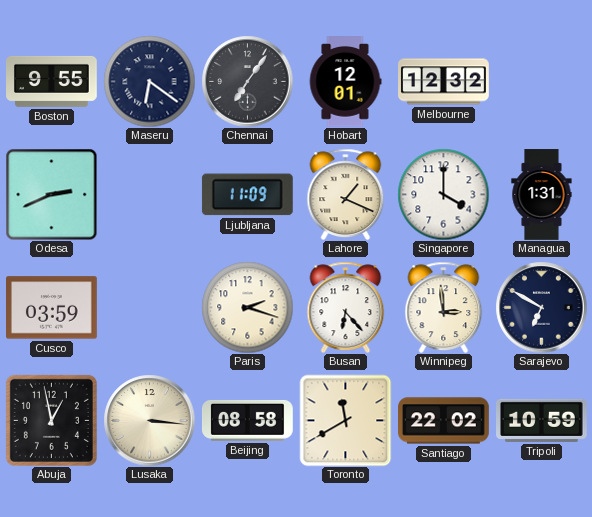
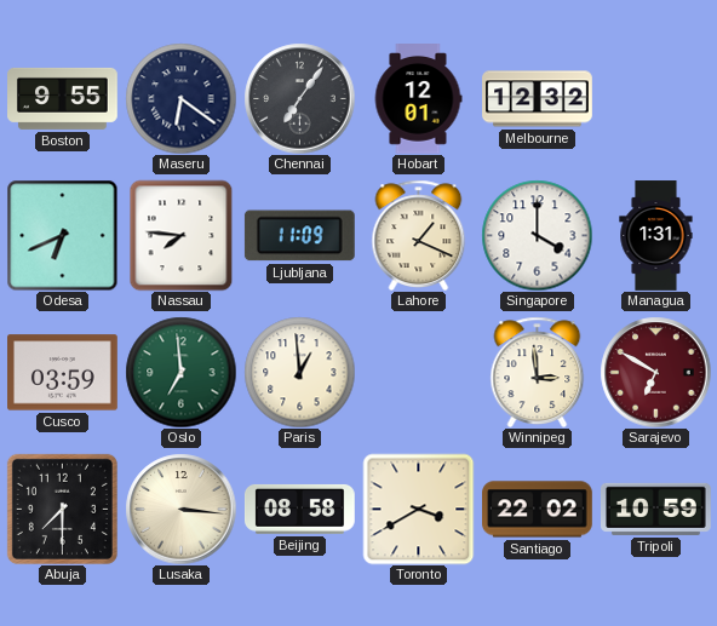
Odesa: 2:41 -> 6:41 (62, 235)
Nassau: none -> 7:46 (182, 235)
Oslo: none -> 6:59 (180, 372)
Paris: 2:18 -> 12:59 (299, 372)
Busan: 6:23 -> none (346, 307)
Sarajevo dial: navy -> burgundy (655, 372)
Abuja: 12:58 -> 7:30 (62, 509)
Toronto: 11:40 -> 3:40 (418, 509)
